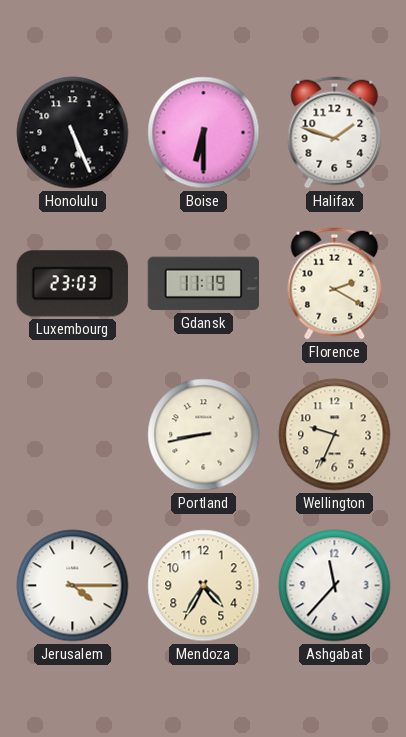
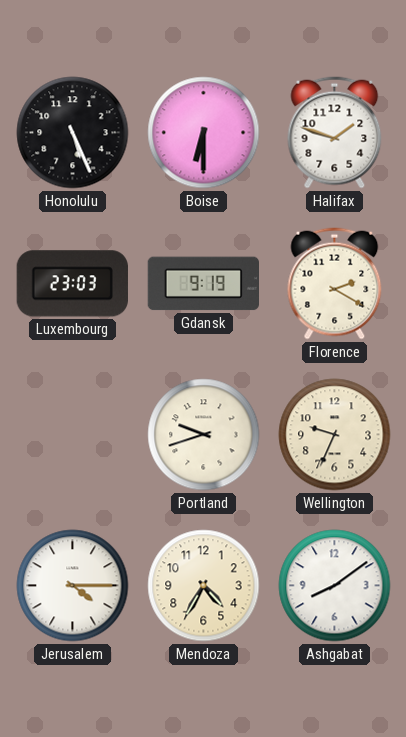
Gdansk: 11:19 -> 9:19 (203, 284)
Portland: 8:43 -> 9:42 (204, 435)
Ashgabat: 11:37 -> 8:09 (335, 586)
